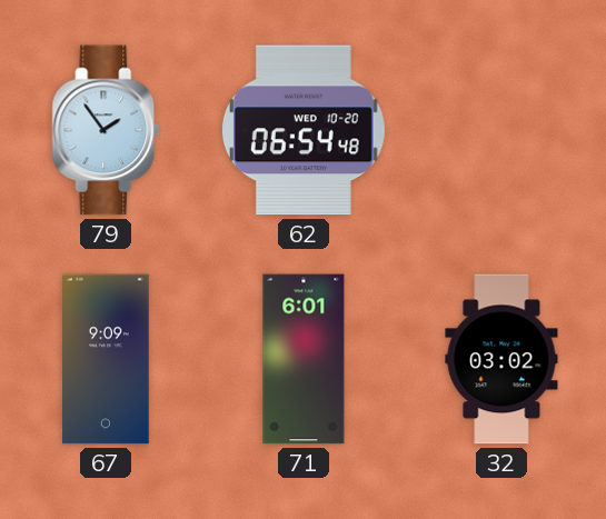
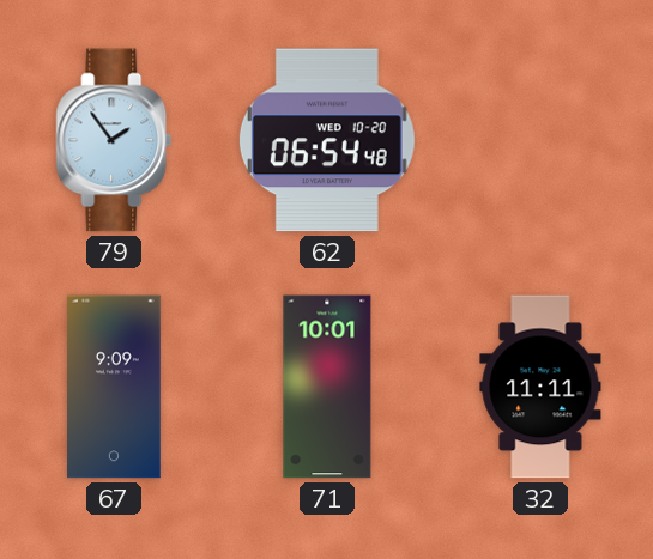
71: 6:01 -> 10:01 (327, 387)
32: 03:02 -> 11:11 (540, 387)
